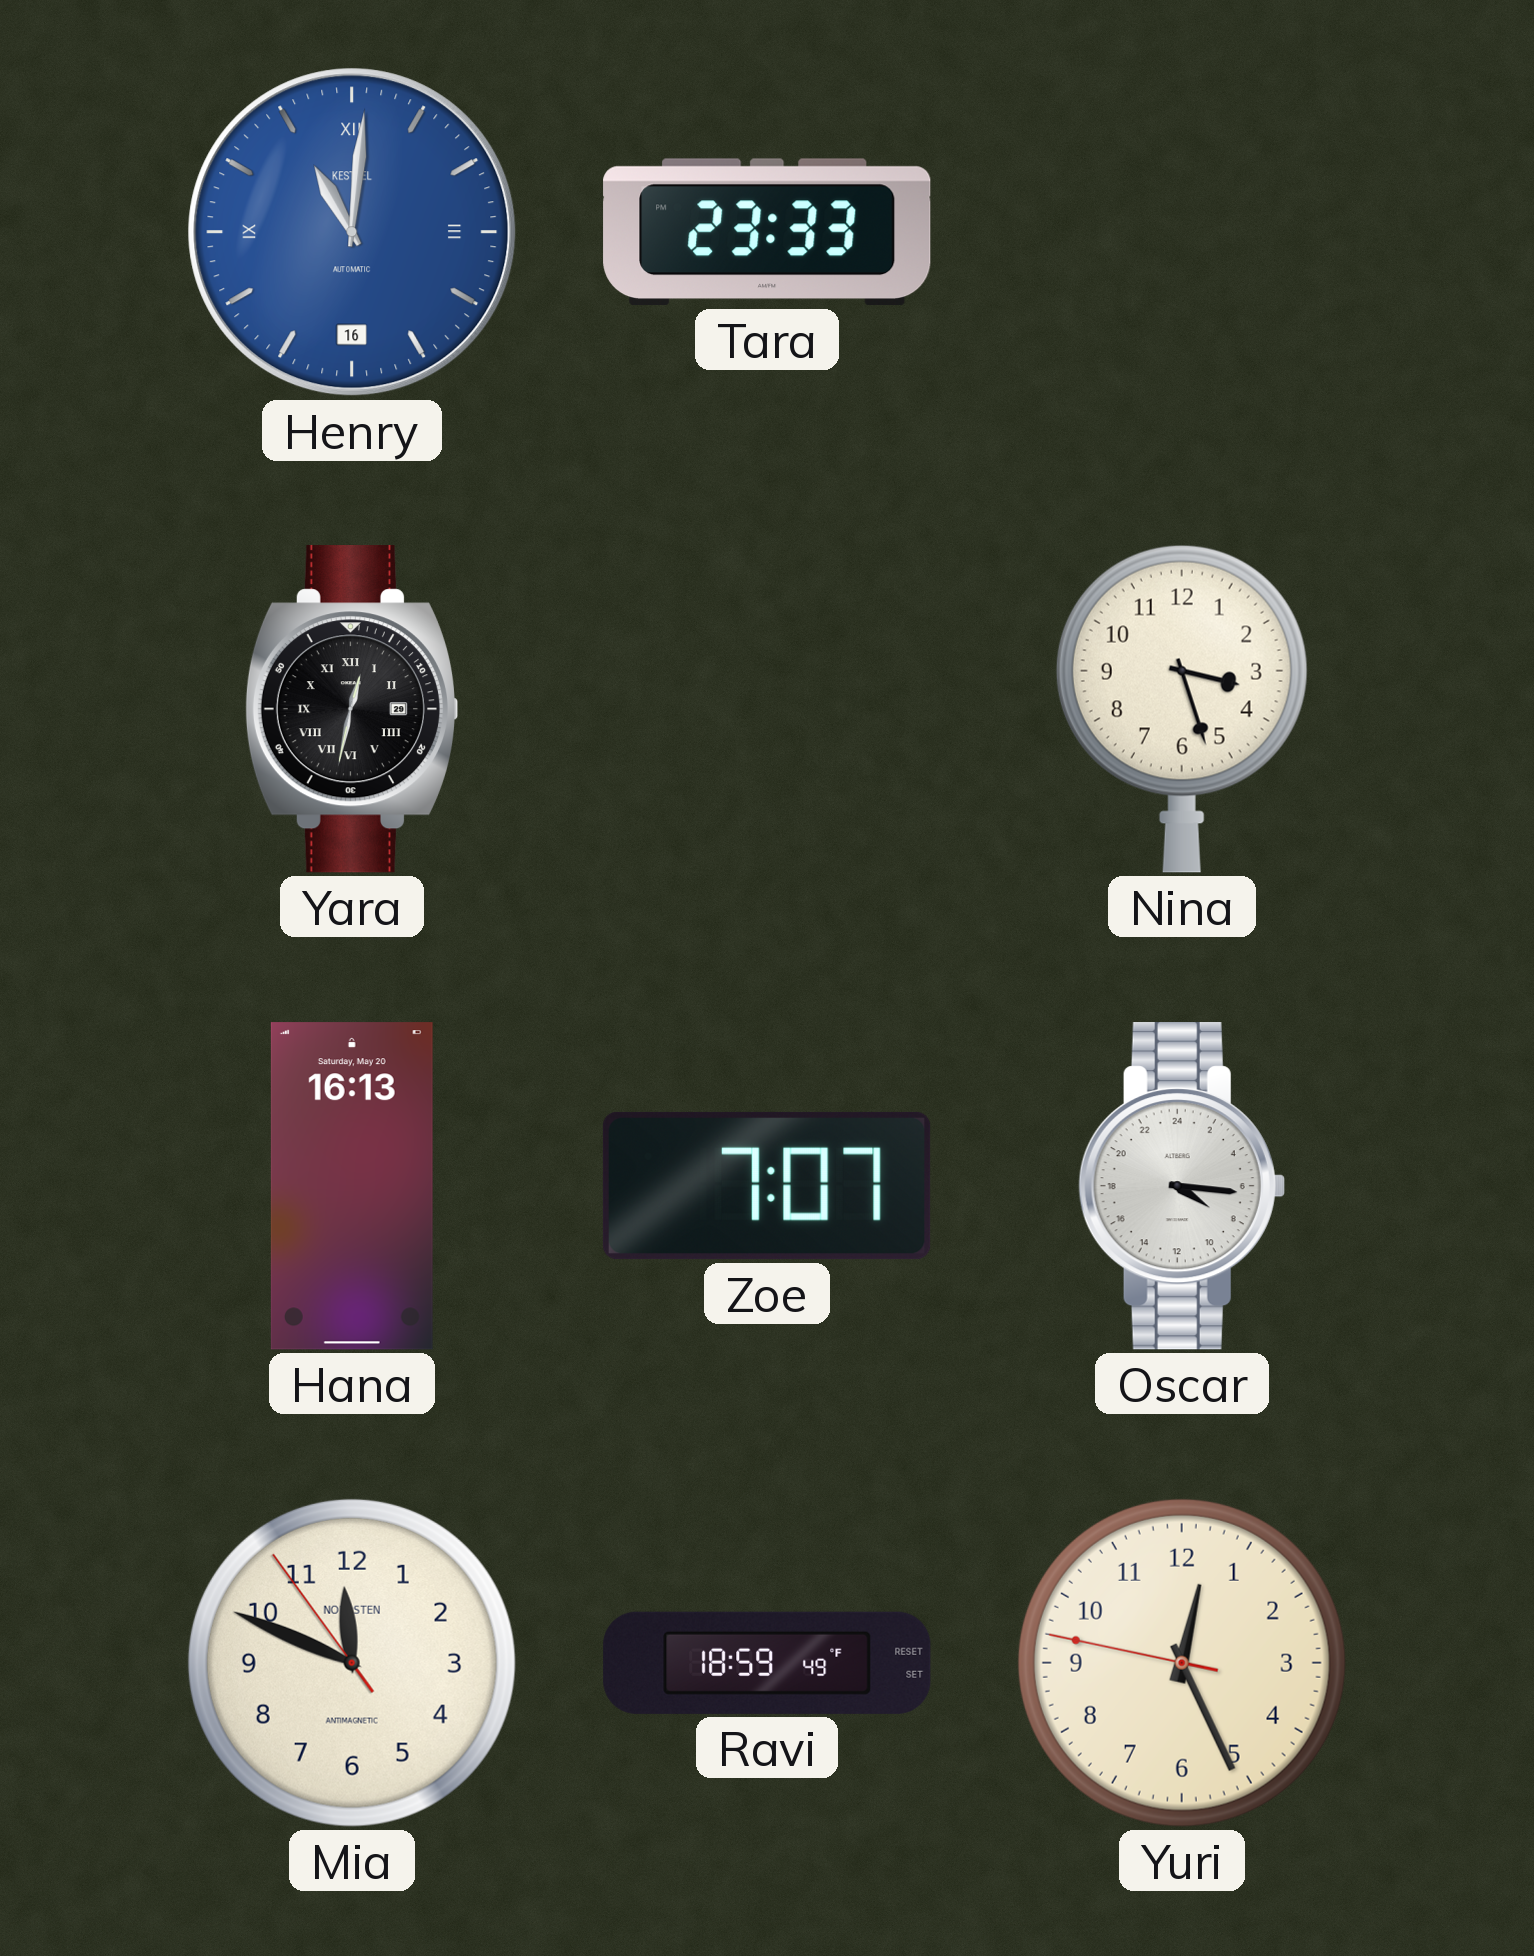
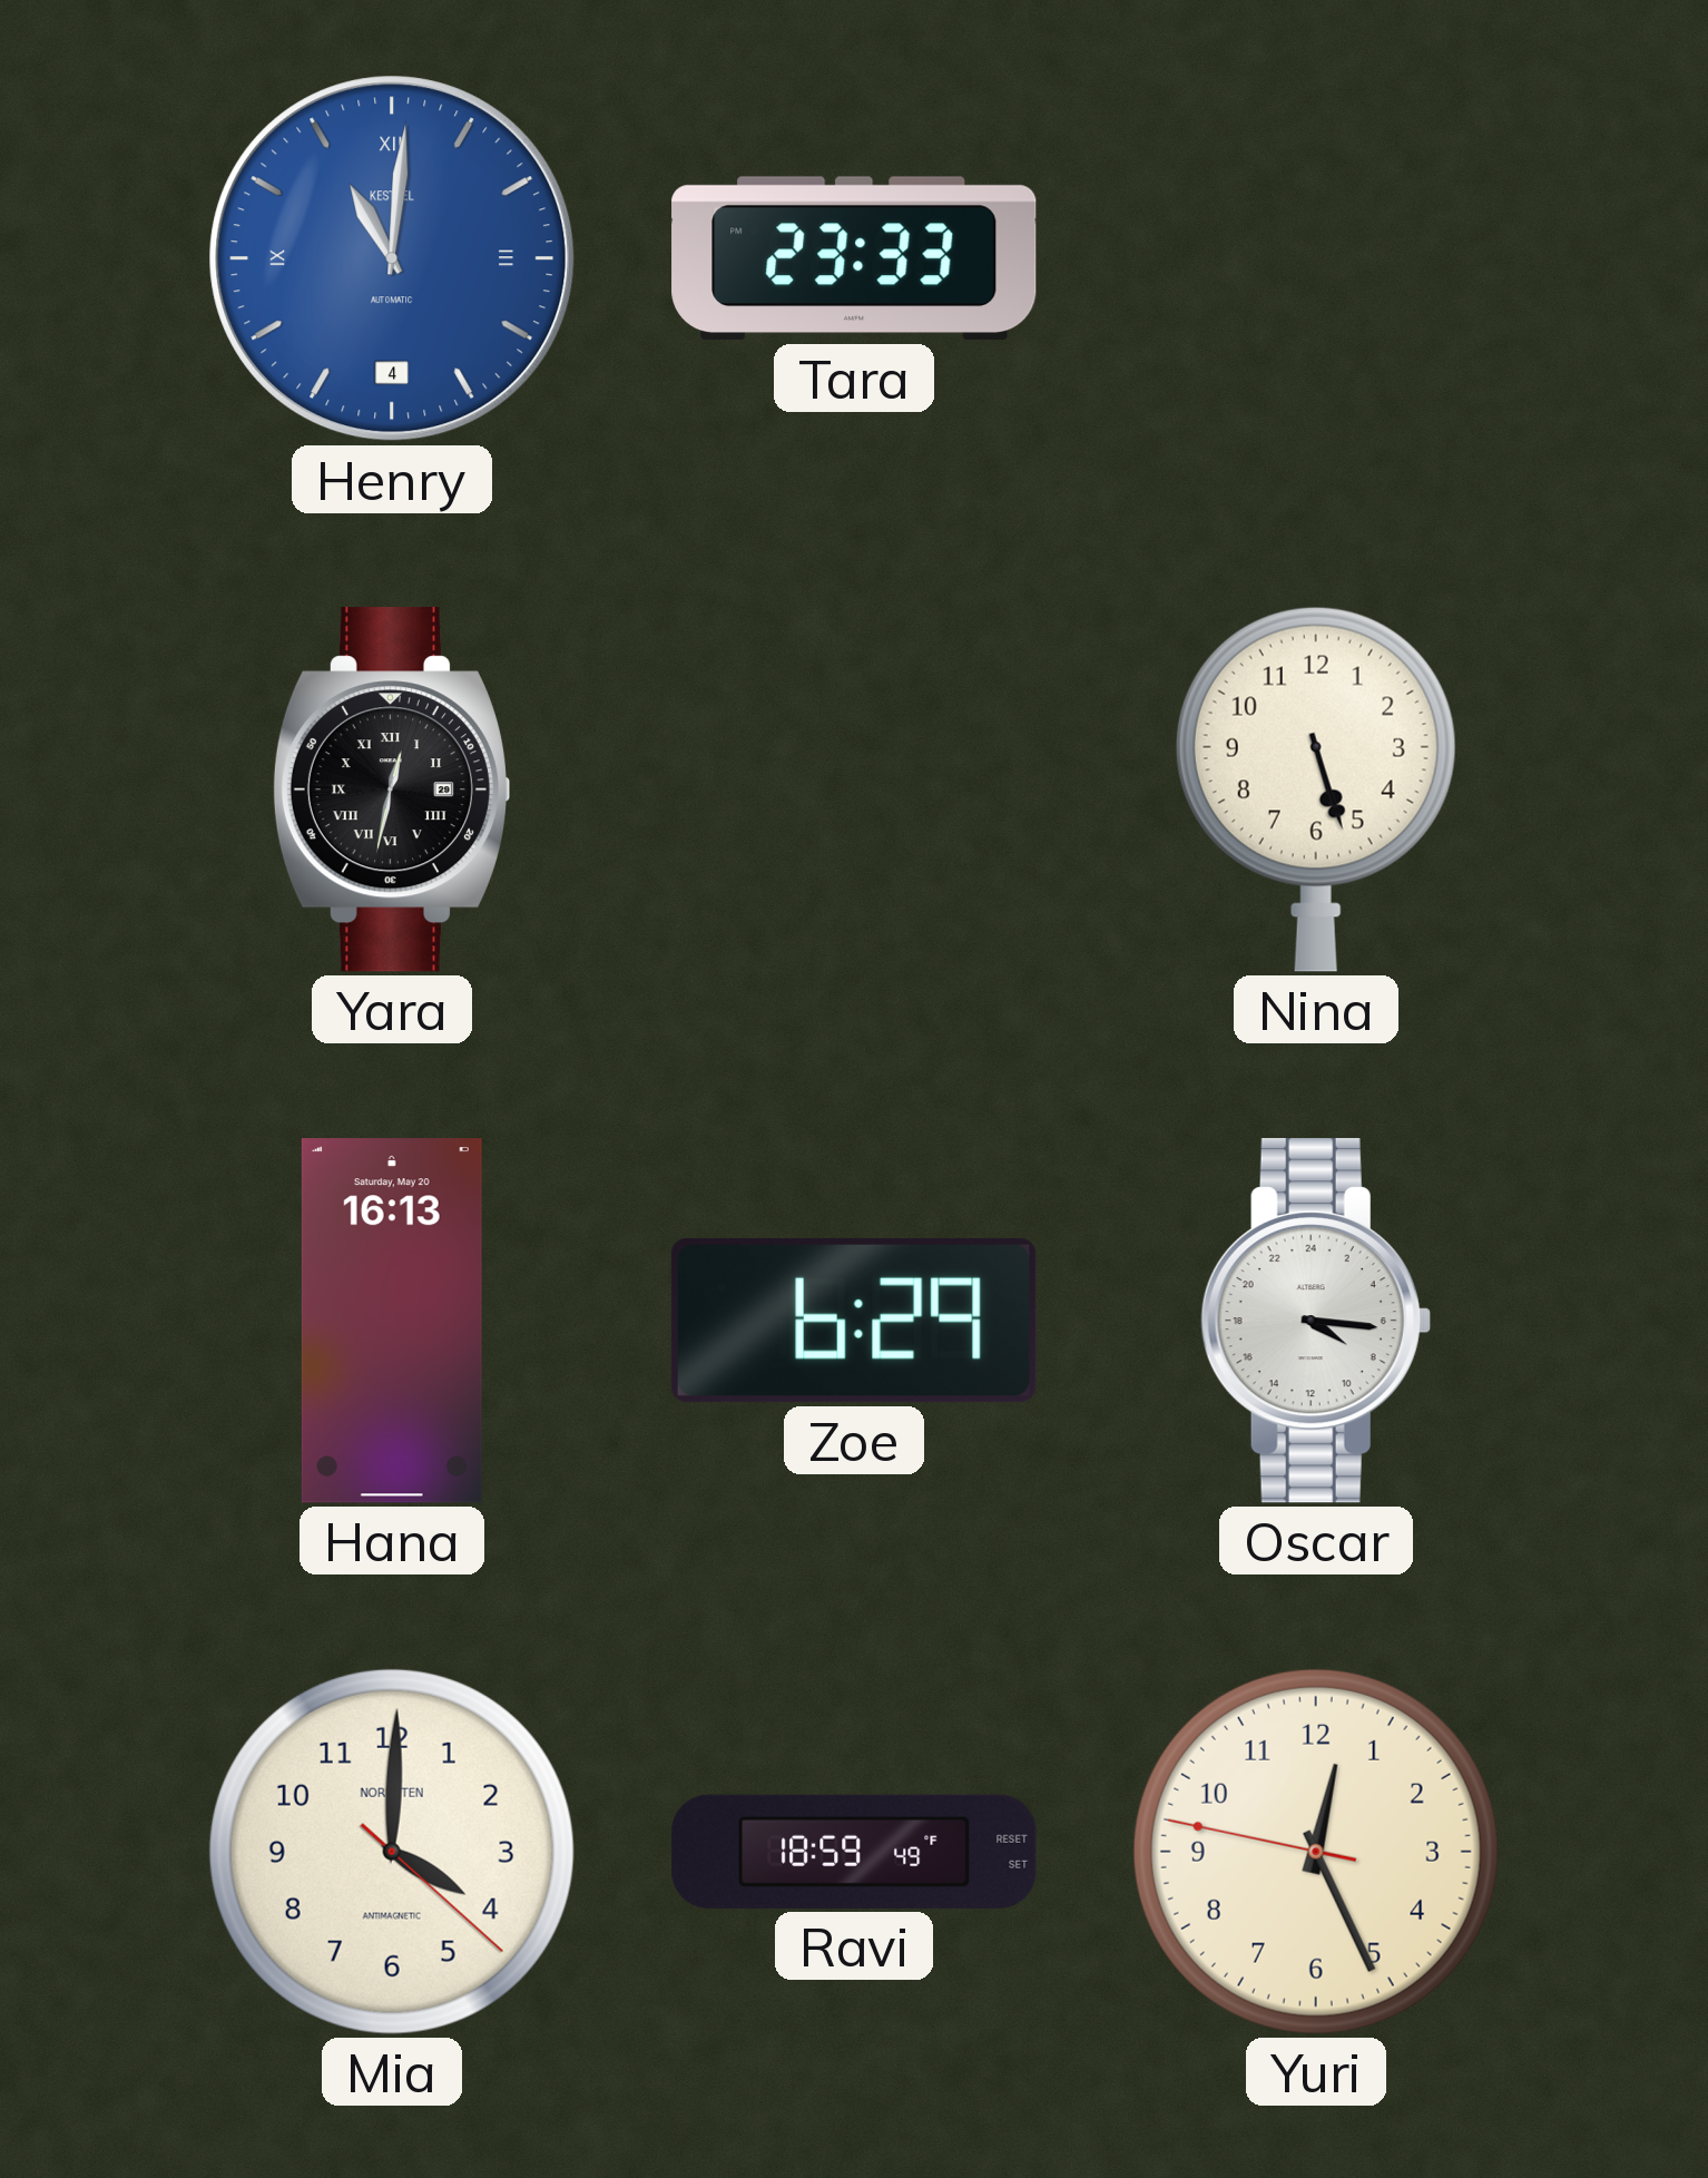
Henry date: 16 -> 4 (392, 258)
Nina: 3:27 -> 5:27 (1316, 789)
Zoe: 7:07 -> 6:29 (854, 1321)
Mia: 11:48 -> 4:00 (392, 1852)
